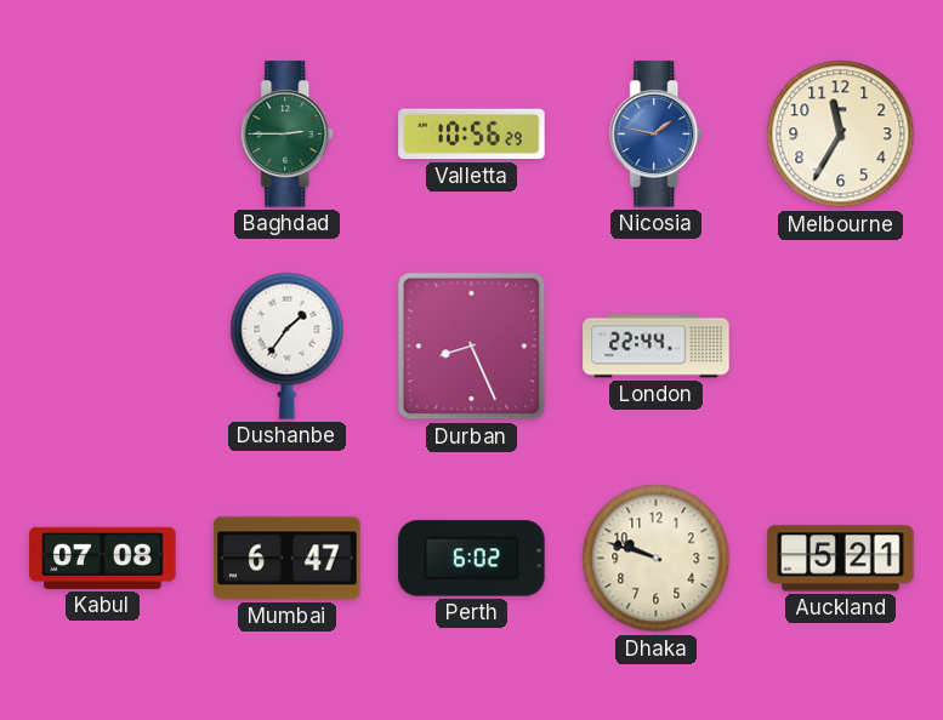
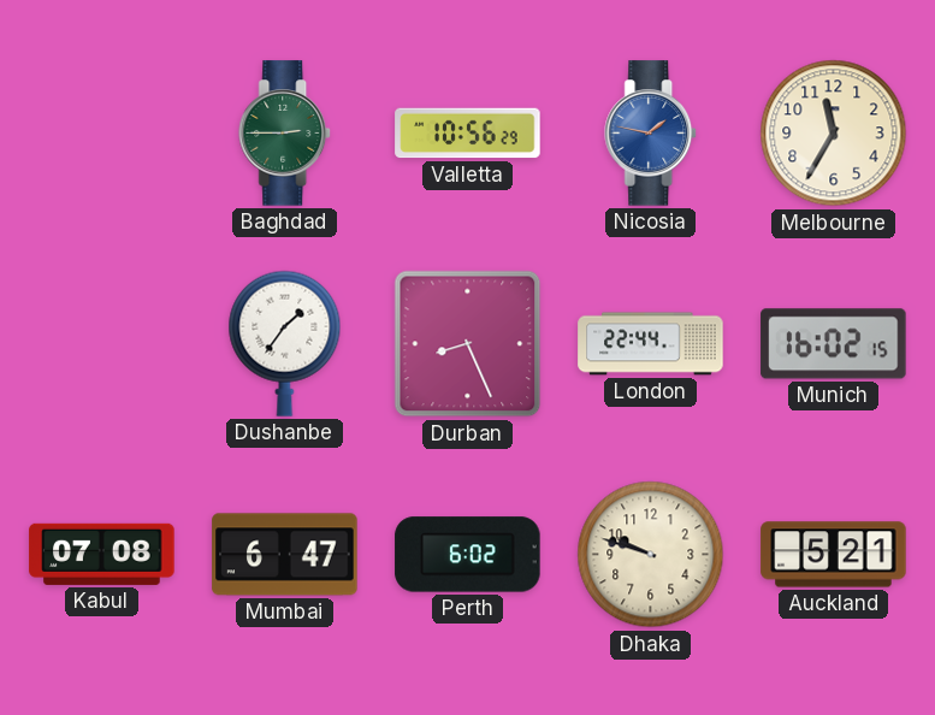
Munich: none -> 16:02 (834, 344)
